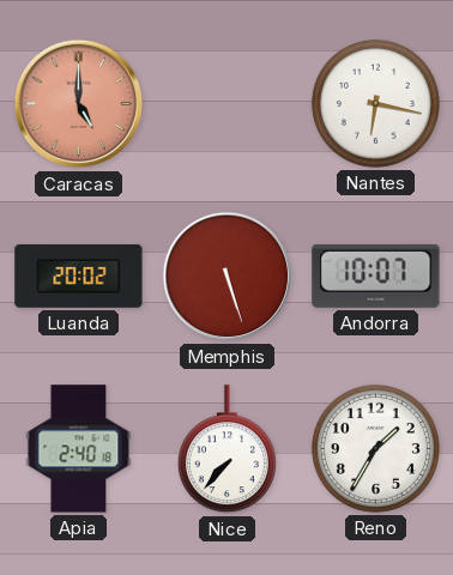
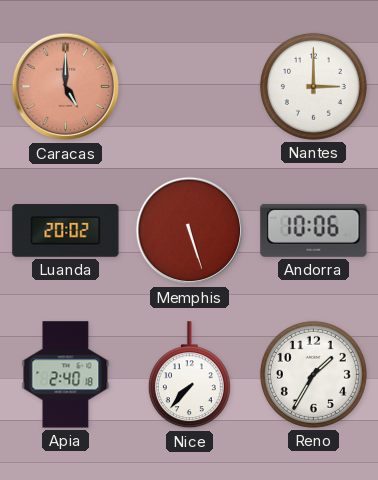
Nantes: 6:17 -> 3:00 (313, 86)
Andorra: 10:07 -> 10:06 (314, 230)
